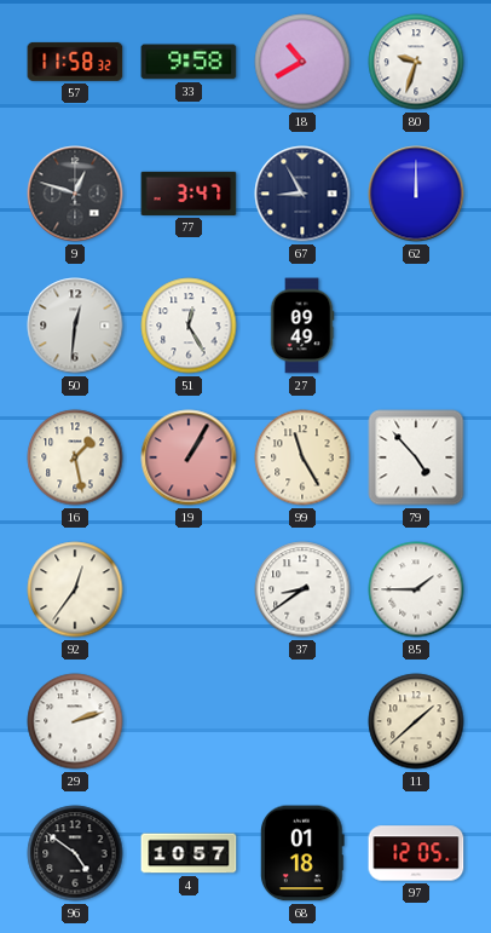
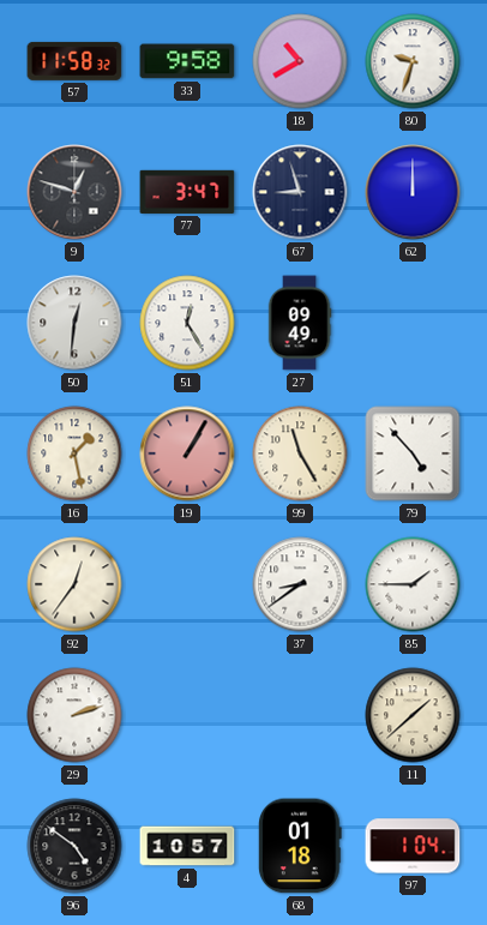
67: 8:55 -> 8:57 (300, 192)
97: 12:05 -> 1:04 (413, 846)
